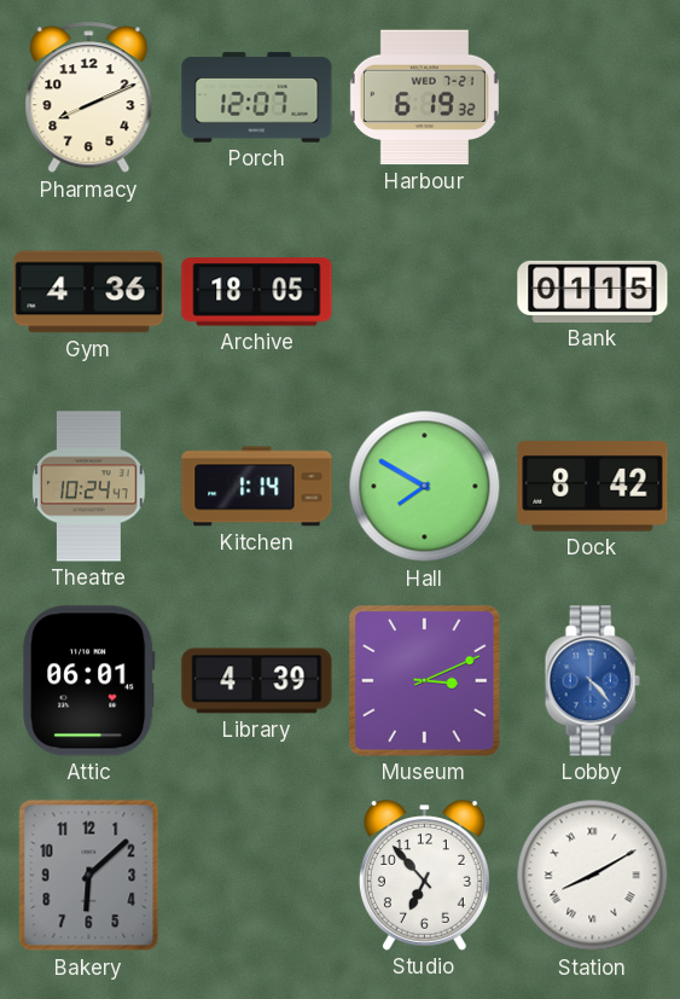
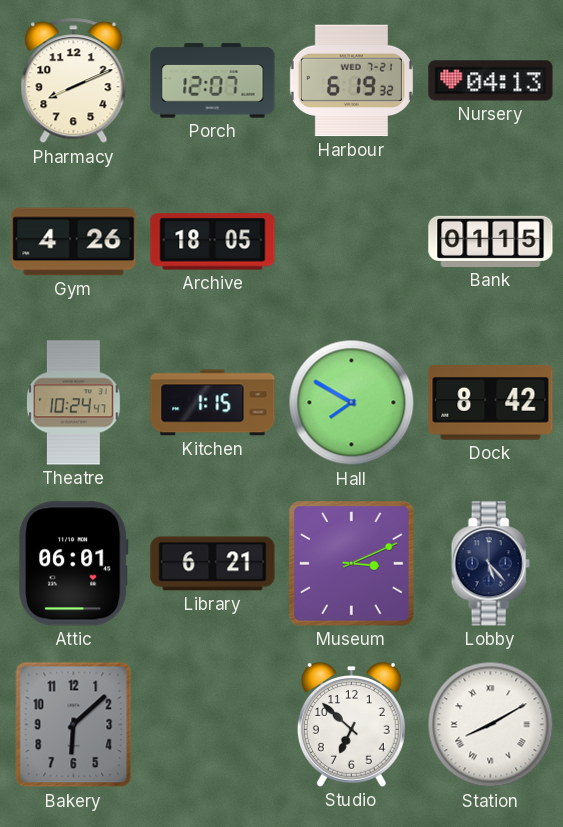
Nursery: none -> 04:13 (491, 81)
Gym: 4:36 -> 4:26 (74, 242)
Kitchen: 1:14 -> 1:15 (213, 403)
Library: 4:39 -> 6:21 (213, 564)
Lobby: 4:23 -> 5:23 (490, 564)
Lobby dial: blue -> navy (490, 564)
Studio: 6:53 -> 6:52 (351, 725)
